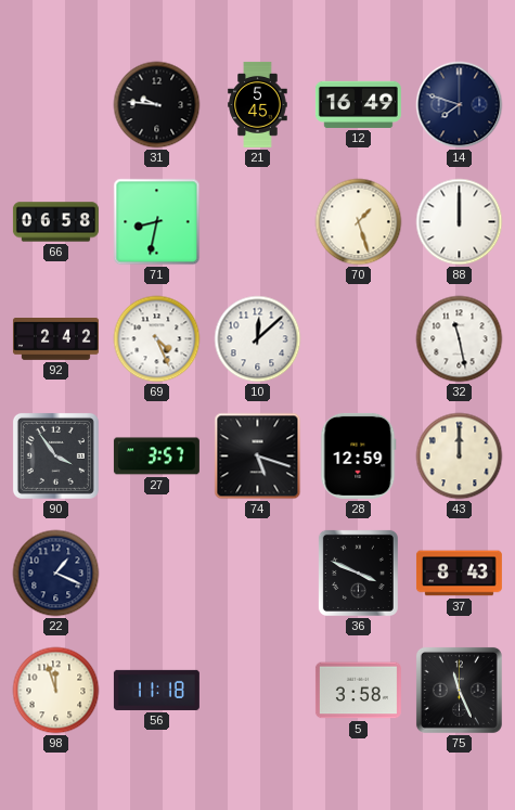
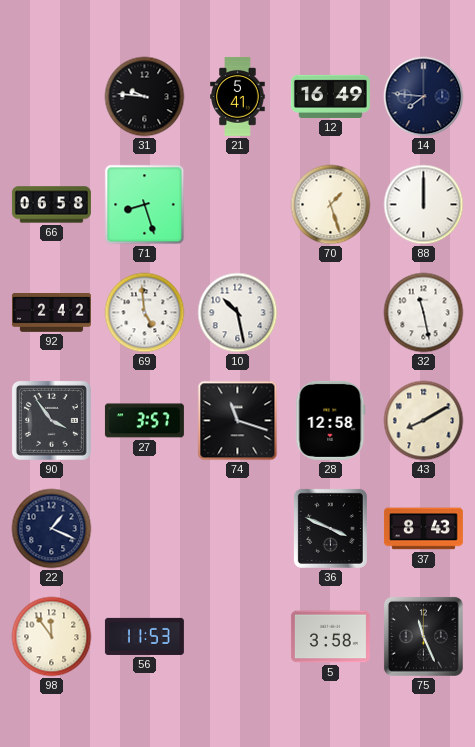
21: 5:45 -> 5:41 (238, 96)
14: 7:48 -> 7:46 (424, 97)
71: 8:32 -> 8:27 (145, 205)
69: 4:26 -> 4:59 (145, 313)
10: 12:08 -> 10:28 (238, 313)
74: 5:18 -> 11:18 (238, 421)
28: 12:59 -> 12:58 (331, 420)
43: 12:00 -> 8:10 (424, 421)
98: 11:57 -> 11:54 (52, 637)
56: 11:18 -> 11:53 (144, 636)
